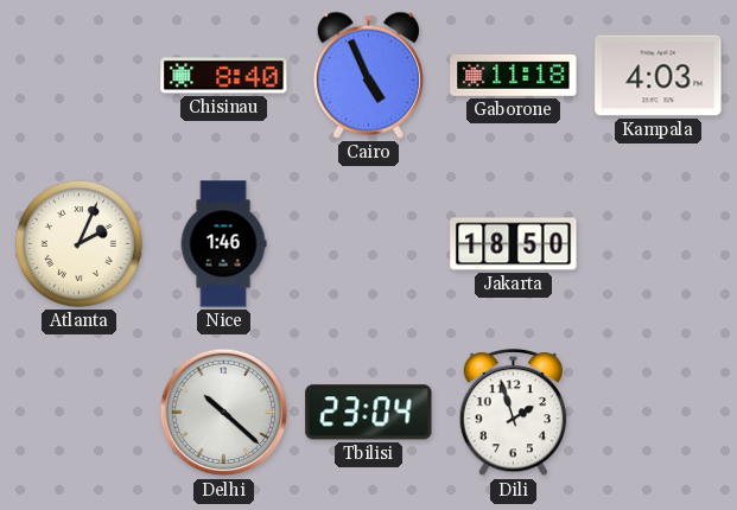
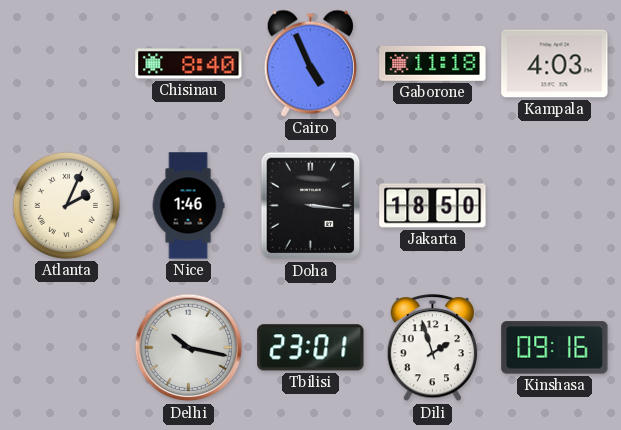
Doha: none -> 3:16 (311, 206)
Delhi: 10:22 -> 10:17 (189, 348)
Tbilisi: 23:04 -> 23:01 (311, 348)
Kinshasa: none -> 09:16 (555, 348)
